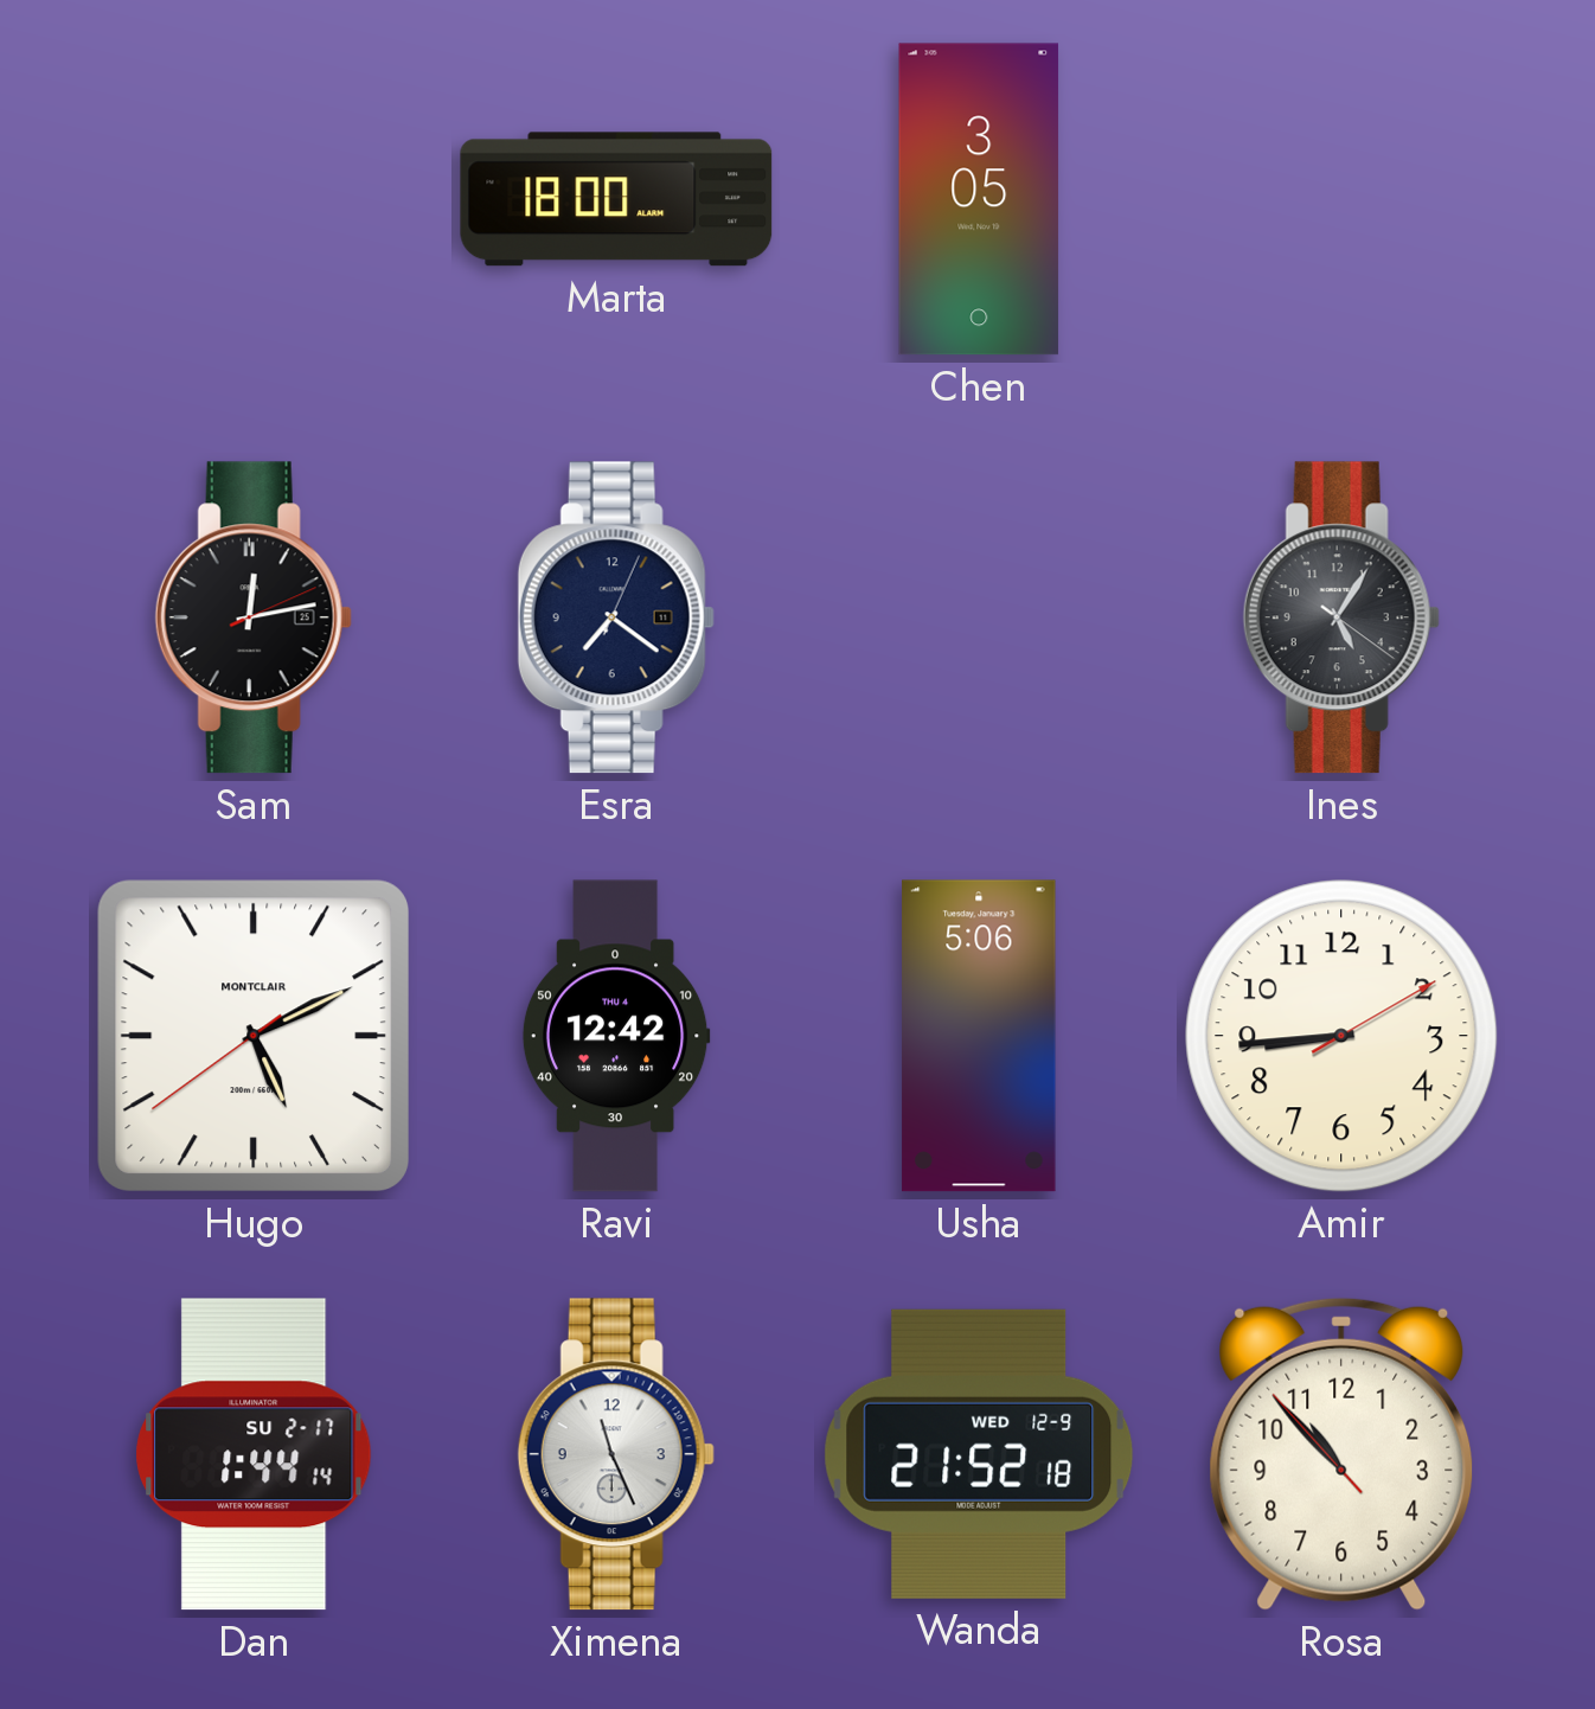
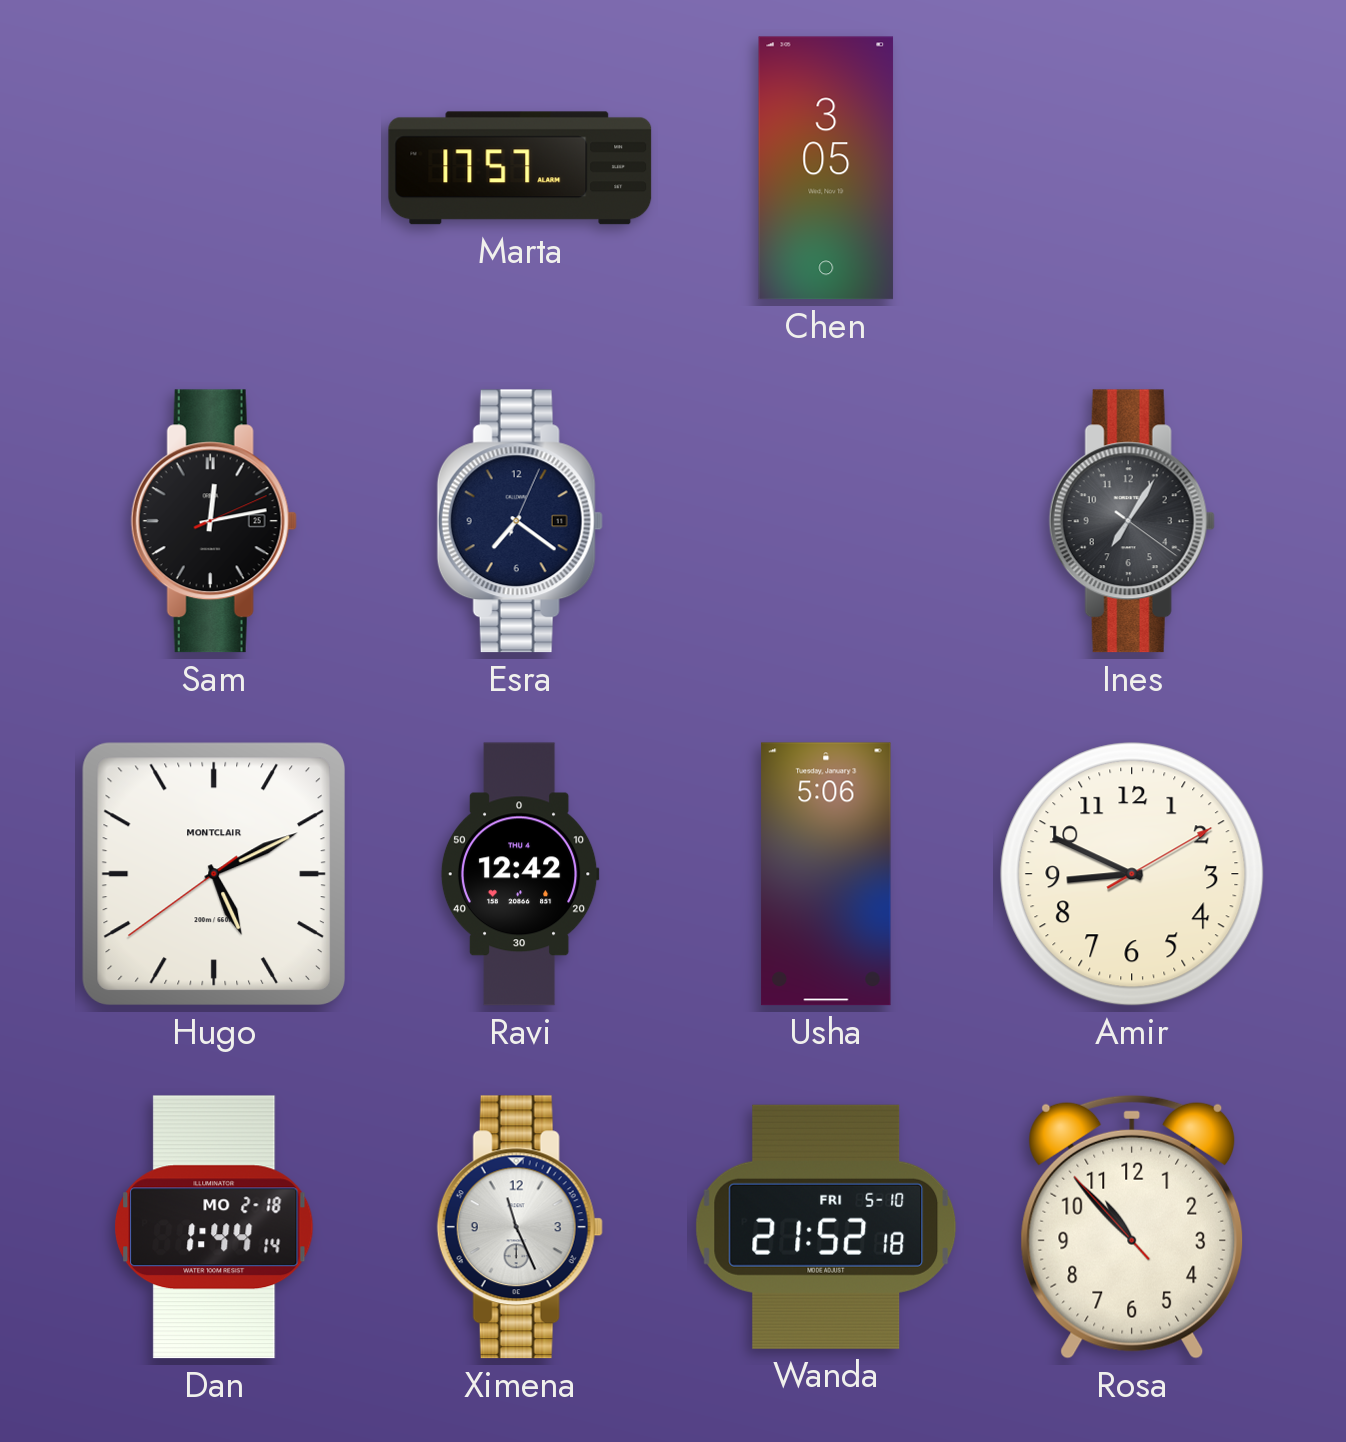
Marta: 18:00 -> 17:57 (520, 168)
Ines: 5:05 -> 7:05 (1132, 521)
Amir: 8:44 -> 8:49 (1132, 874)
Dan date: SU 2-17 -> MO 2-18 (214, 1227)
Wanda date: WED 12-9 -> FRI 5-10 (826, 1227)
